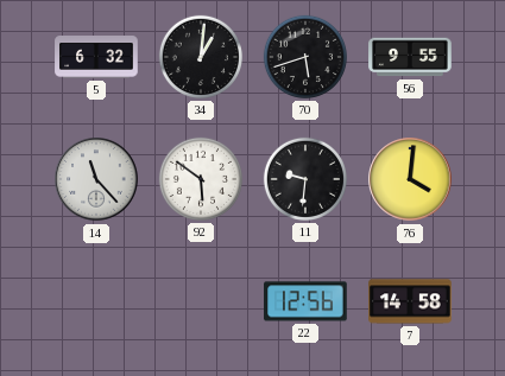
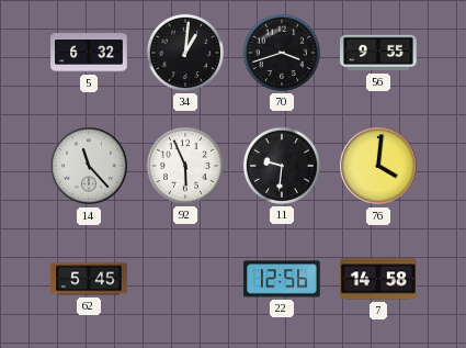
70: 5:42 -> 3:42 (282, 53)
92: 5:51 -> 5:56 (185, 166)
62: none -> 5:45 (89, 279)
